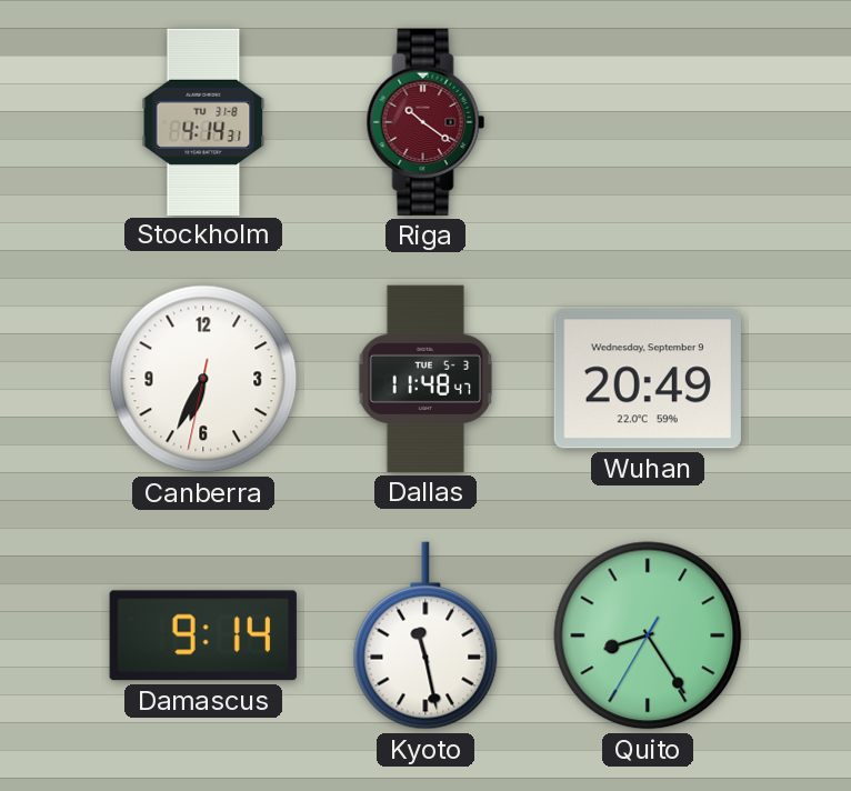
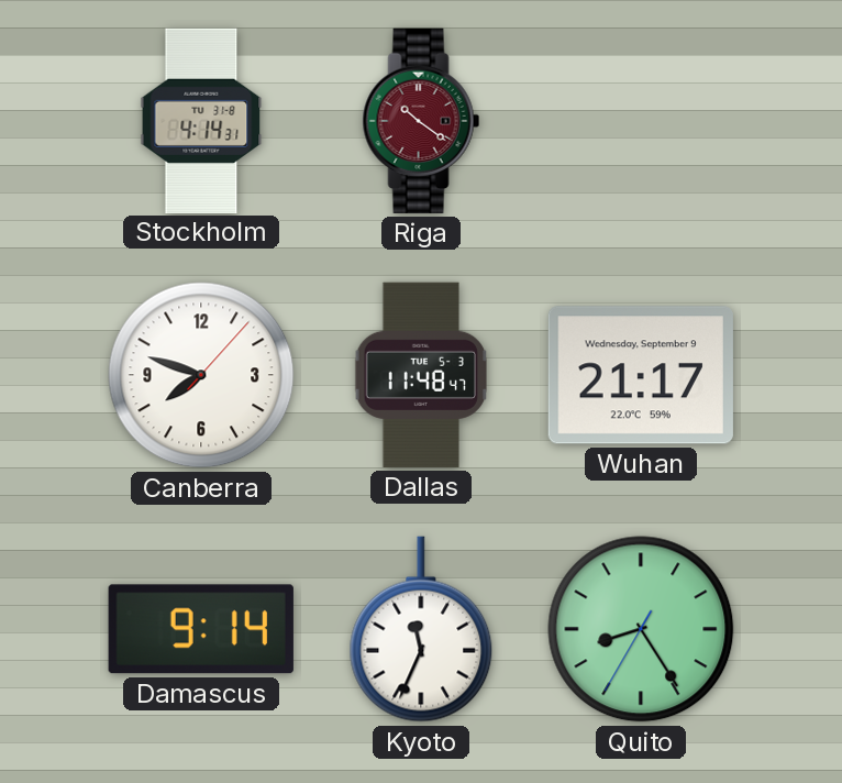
Canberra: 6:34 -> 7:48 (201, 375)
Wuhan: 20:49 -> 21:17 (641, 375)
Kyoto: 11:28 -> 11:34 (421, 629)
